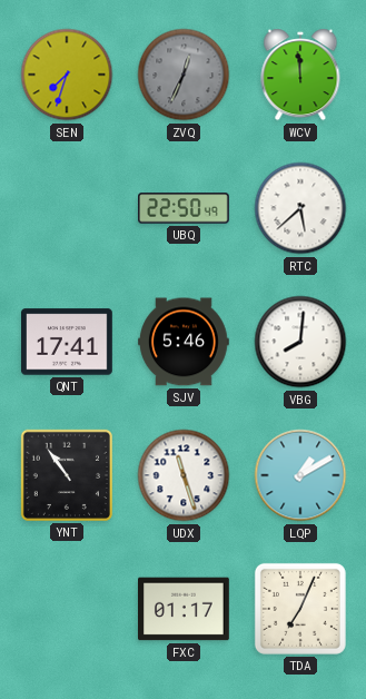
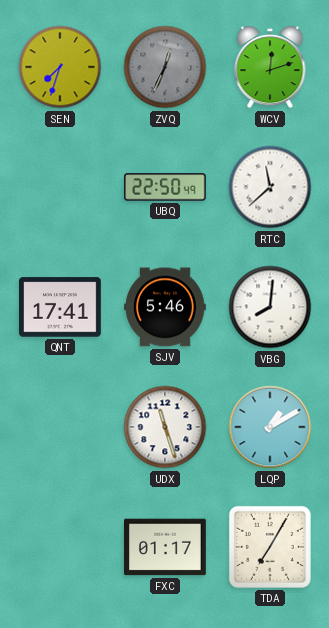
WCV: 11:59 -> 12:12 (270, 67)
RTC: 5:38 -> 11:38 (270, 187)
YNT: 10:54 -> none (67, 475)
TDA: 7:04 -> 7:05 (270, 547)
